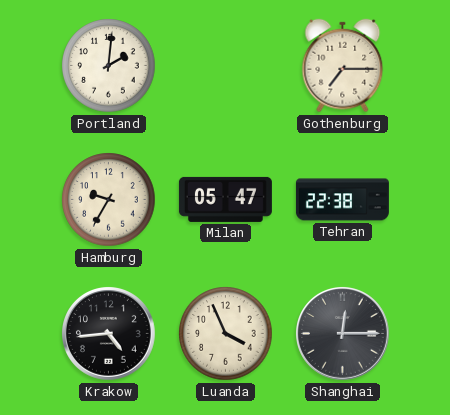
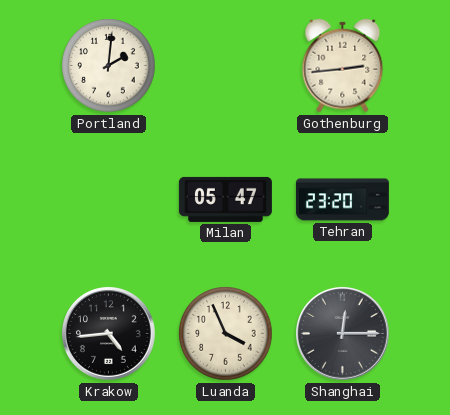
Gothenburg: 7:15 -> 2:44 (343, 66)
Hamburg: 9:35 -> none (109, 200)
Tehran: 22:38 -> 23:20 (342, 200)
